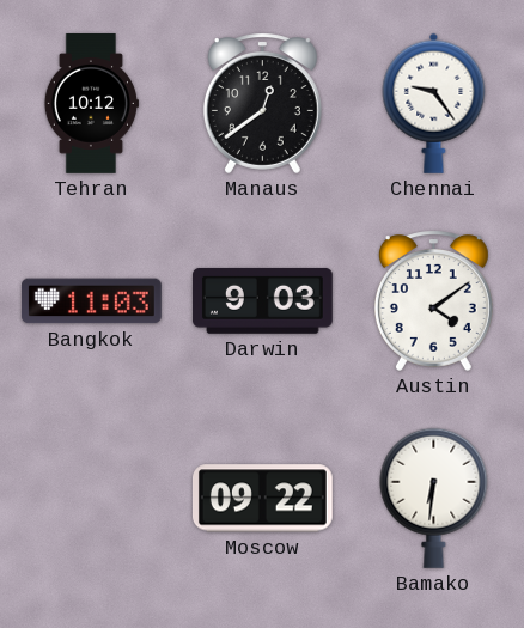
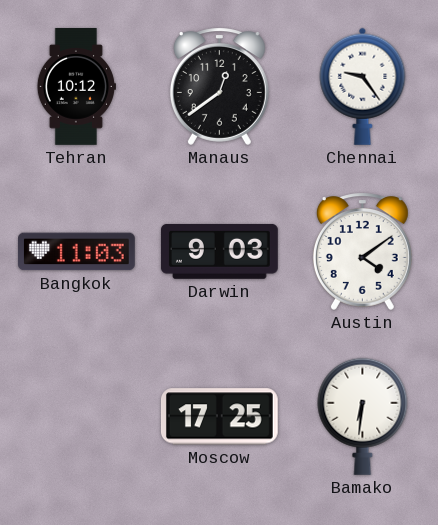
Moscow: 09:22 -> 17:25 (219, 417)
